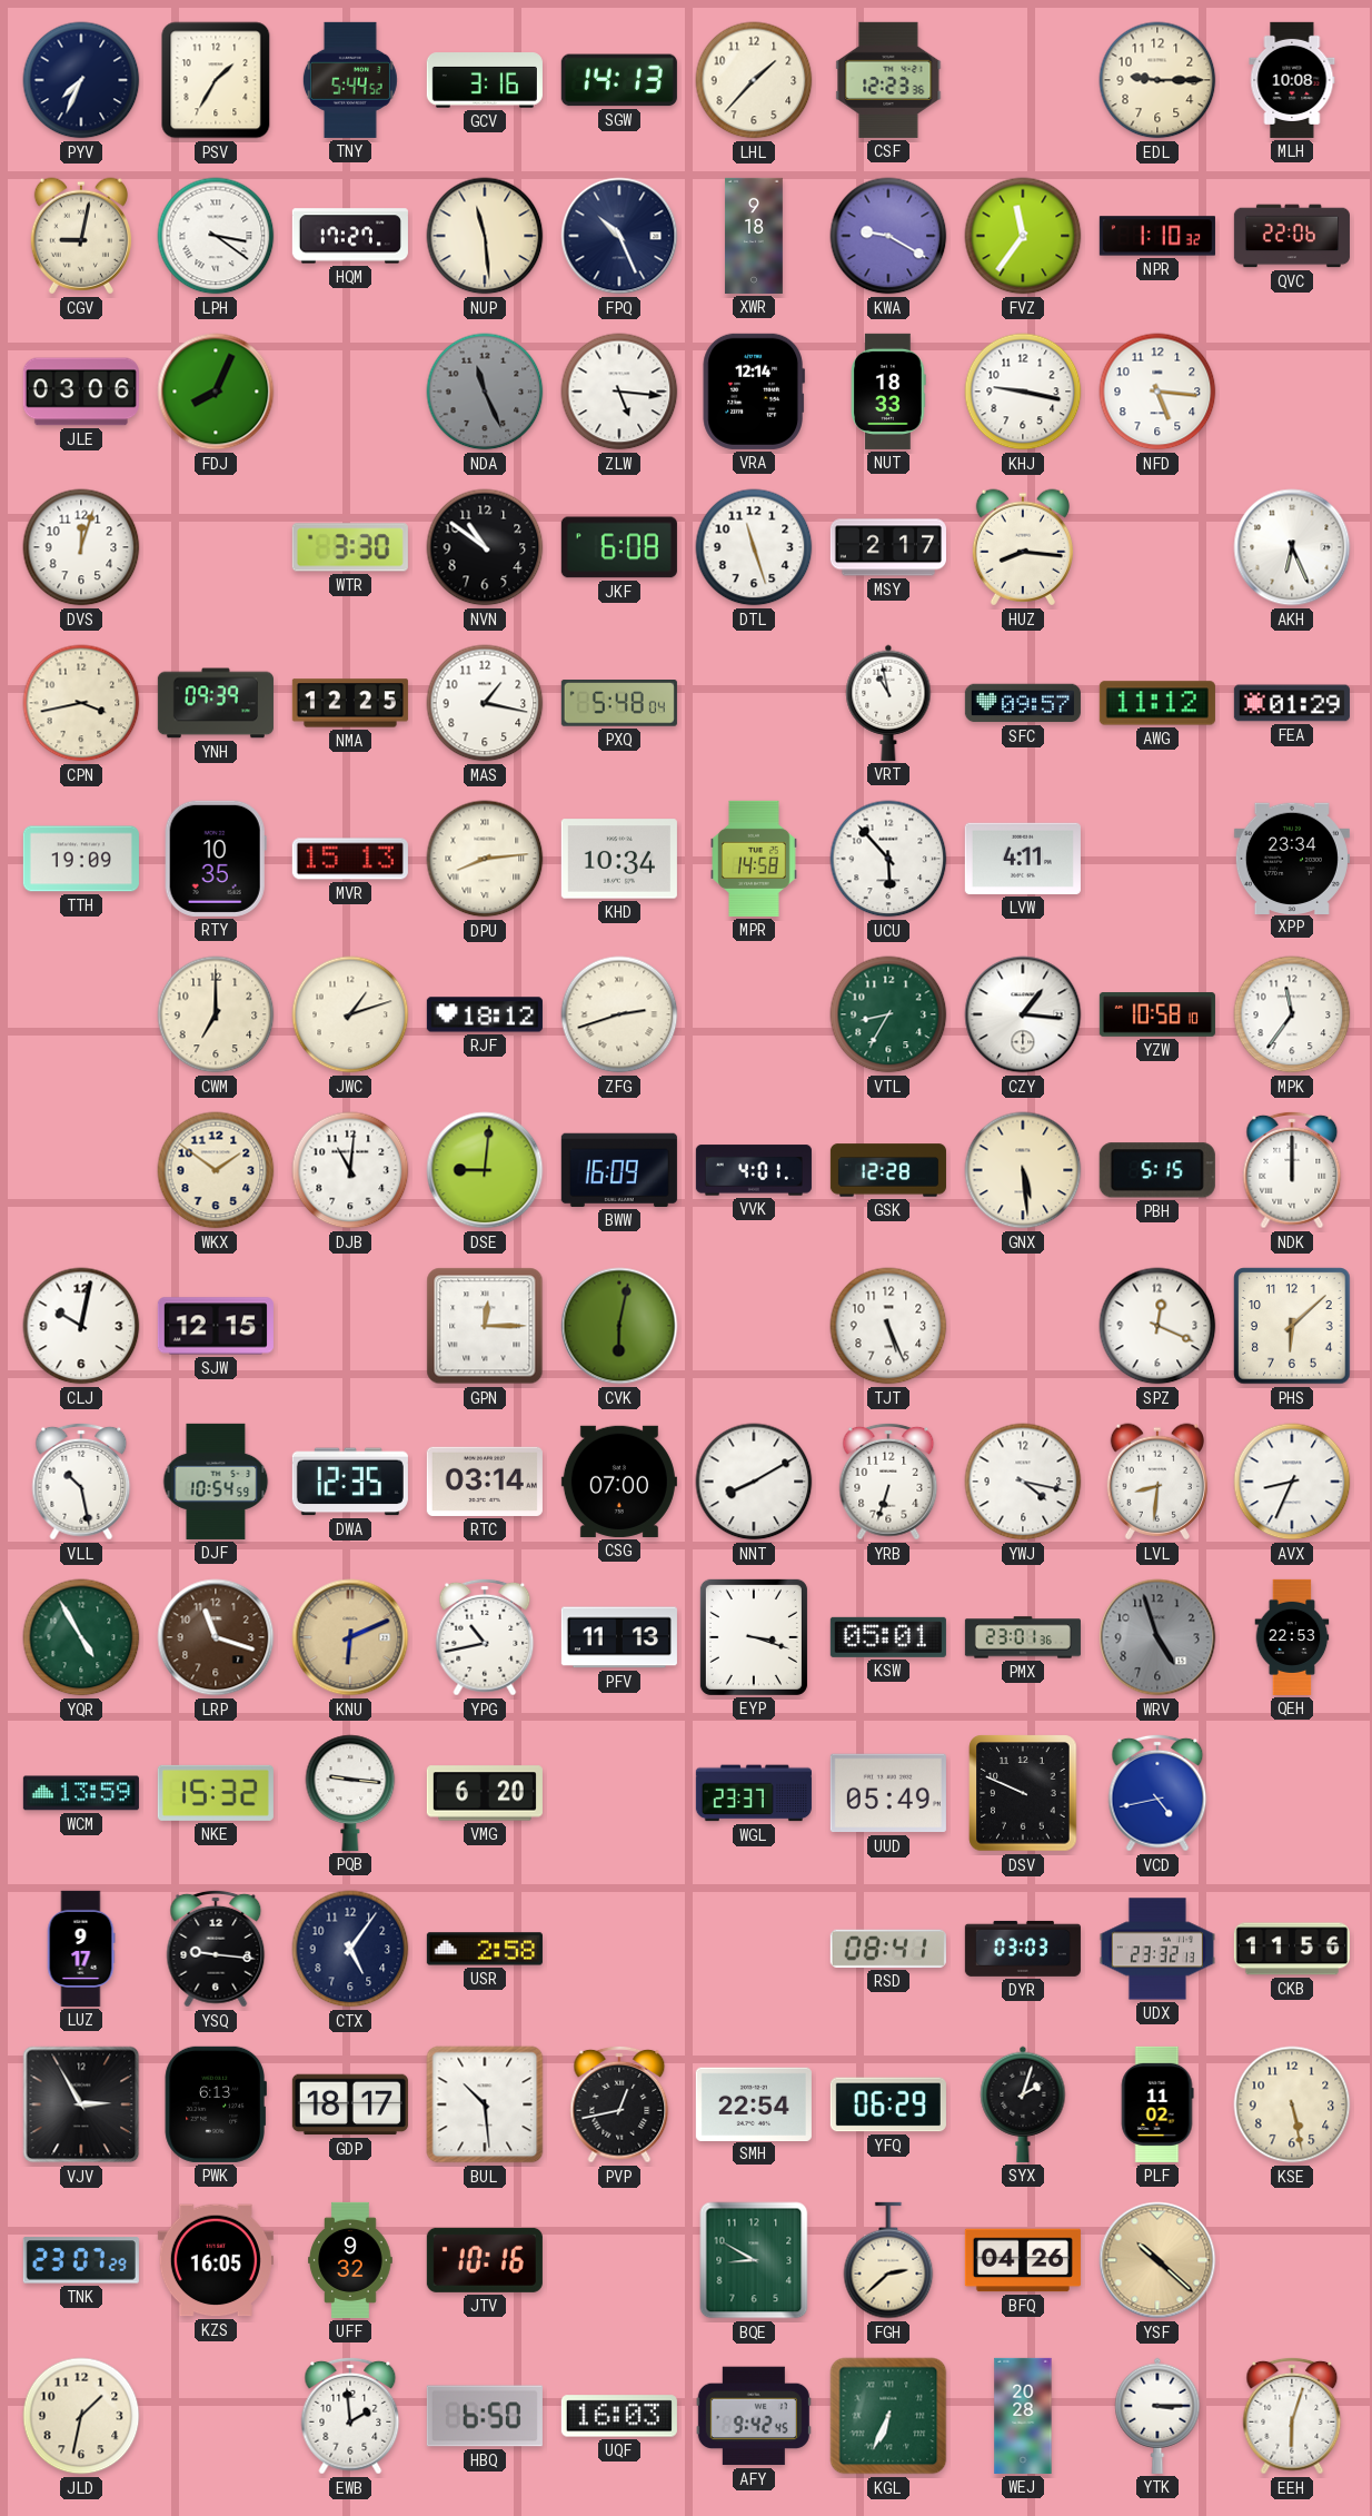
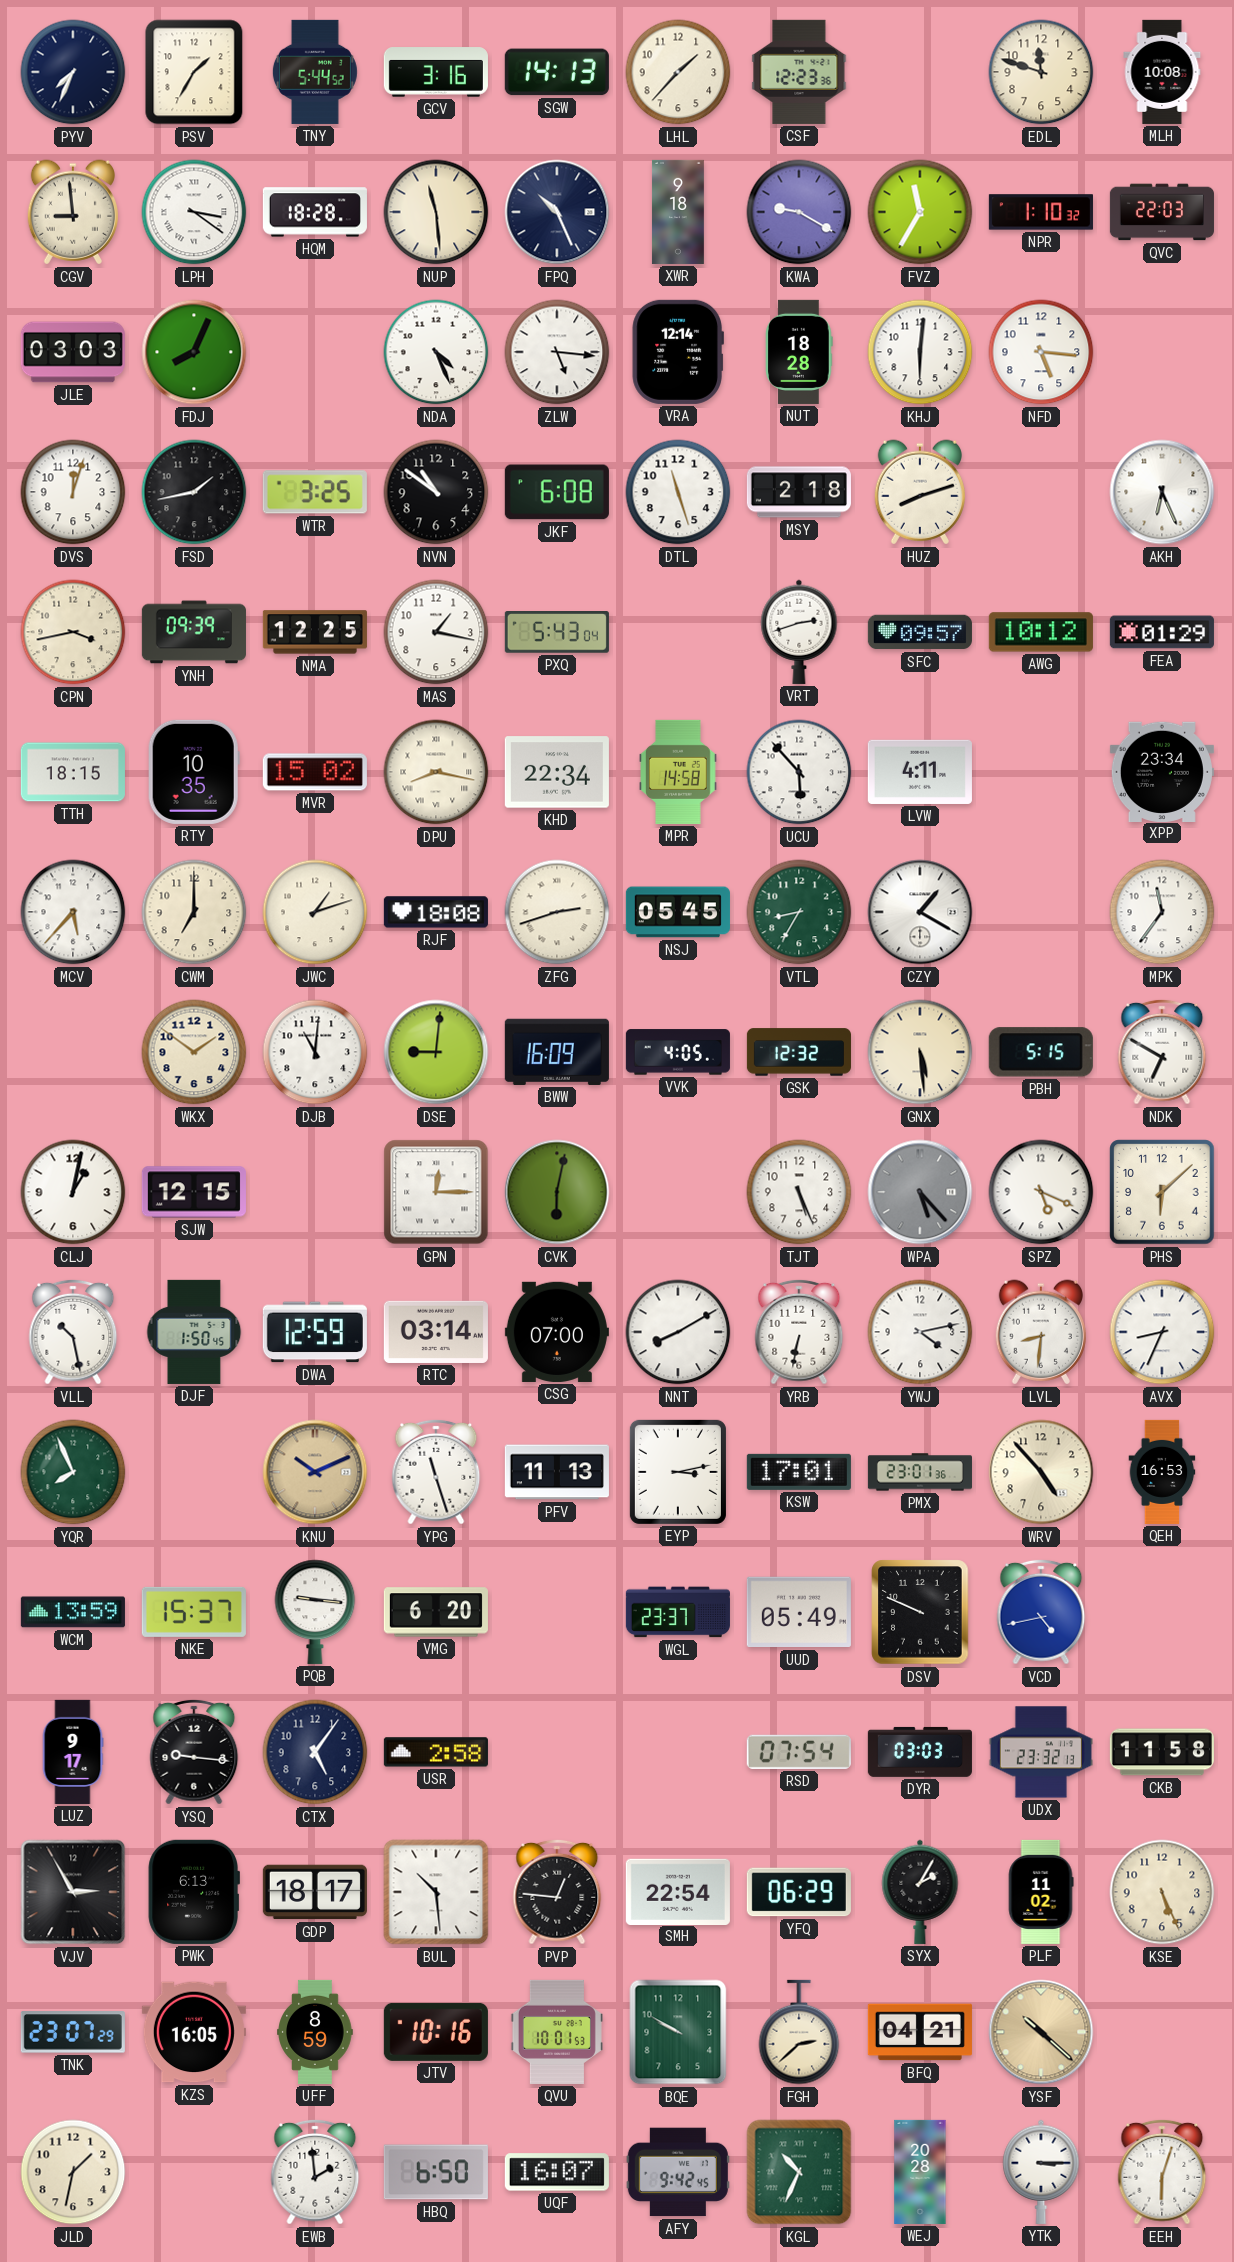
EDL: 9:15 -> 11:48 (1041, 72)
CGV: 9:02 -> 8:59 (73, 212)
HQM: 17:27 -> 18:28 (315, 212)
FVZ: 11:36 -> 11:35 (920, 212)
QVC: 22:06 -> 22:03 (1162, 212)
JLE: 03:06 -> 03:03 (73, 352)
NDA: 11:26 -> 4:26 (436, 352)
NDA dial: grey -> white (436, 352)
NUT: 18:33 -> 18:28 (799, 352)
KHJ: 9:17 -> 6:01 (920, 352)
FSD: none -> 1:43 (194, 492)
WTR: 3:30 -> 3:25 (315, 492)
MSY: 2:17 -> 2:18 (799, 492)
HUZ: 8:16 -> 8:12 (920, 492)
PXQ: 5:48 -> 5:43 (557, 632)
VRT: 10:58 -> 2:42 (799, 632)
AWG: 11:12 -> 10:12 (1041, 632)
TTH: 19:09 -> 18:15 (73, 772)
MVR: 15:13 -> 15:02 (315, 772)
DPU: 8:14 -> 8:17 (436, 772)
KHD: 10:34 -> 22:34 (557, 772)
MCV: none -> 5:37 (73, 912)
RJF: 18:12 -> 18:08 (436, 912)
NSJ: none -> 05:45 (678, 912)
CZY: 1:16 -> 1:20 (920, 912)
YZW: 10:58 -> none (1157, 1014)
VVK: 4:01 -> 4:05 (678, 1052)
GSK: 12:28 -> 12:32 (799, 1052)
NDK: 12:00 -> 6:50 (1162, 1052)
CLJ: 10:02 -> 1:02 (73, 1192)
WPA: none -> 5:23 (920, 1192)
SPZ: 12:19 -> 5:19 (1041, 1192)
DJF: 10:54 -> 1:50 (194, 1332)
DWA: 12:35 -> 12:59 (315, 1332)
YRB: 6:33 -> 6:32 (799, 1332)
YWJ: 4:17 -> 4:13 (920, 1332)
YQR: 4:55 -> 7:56 (73, 1472)
LRP: 11:18 -> none (216, 1637)
KNU: 6:11 -> 10:11 (315, 1472)
YPG: 10:43 -> 11:27 (436, 1472)
EYP: 3:18 -> 3:13 (678, 1472)
KSW: 05:01 -> 17:01 (799, 1472)
WRV: 4:57 -> 4:53 (1041, 1472)
WRV dial: grey -> cream (1041, 1472)
QEH: 22:53 -> 16:53 (1162, 1472)
NKE: 15:32 -> 15:37 (194, 1612)
RSD: 08:41 -> 07:54 (799, 1752)
CKB: 11:56 -> 11:58 (1162, 1752)
PVP: 12:43 -> 12:46 (557, 1892)
SYX: 2:03 -> 2:05 (920, 1892)
KSE: 5:28 -> 5:26 (1162, 1892)
UFF: 9:32 -> 8:59 (315, 2032)
QVU: none -> 10:01 (557, 2032)
BQE: 8:50 -> 9:50 (678, 2032)
BFQ: 04:26 -> 04:21 (920, 2032)
UQF: 16:03 -> 16:07 (557, 2172)
KGL: 6:34 -> 10:34 (799, 2172)
